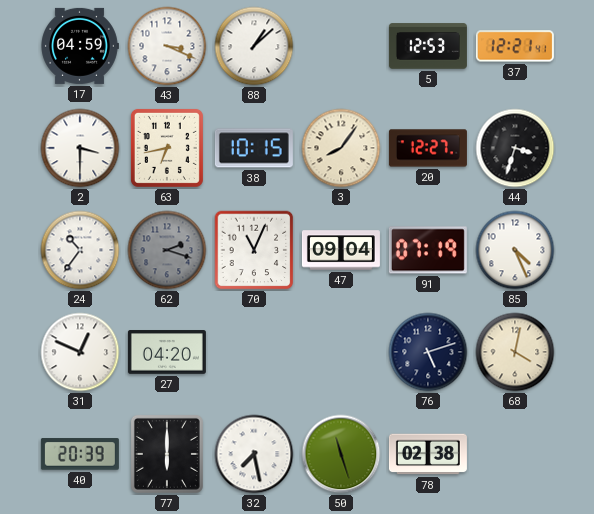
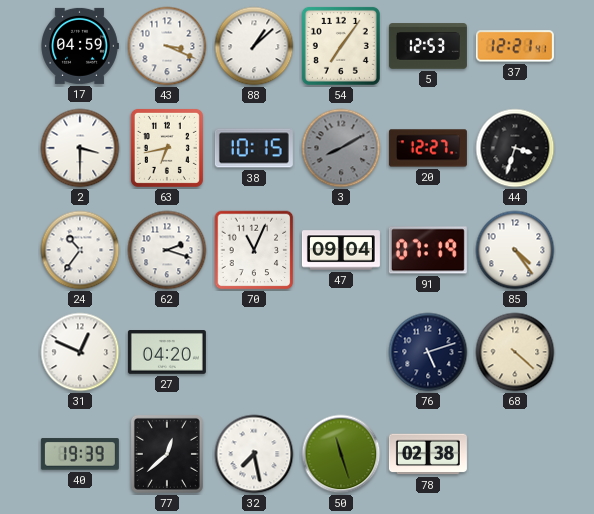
54: none -> 7:06 (341, 46)
3: 8:06 -> 8:10 (341, 148)
3 dial: cream -> grey (341, 148)
62 dial: grey -> white (167, 250)
85: 4:26 -> 4:24 (515, 250)
68: 4:02 -> 4:22 (515, 352)
40: 20:39 -> 19:39 (80, 454)
77: 6:00 -> 12:38 (167, 454)
